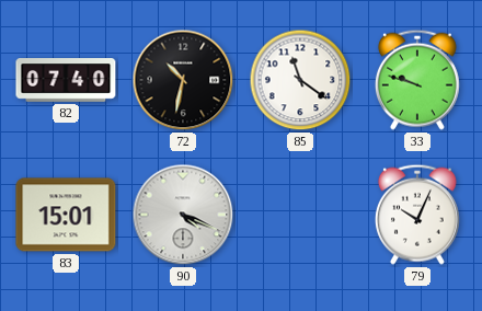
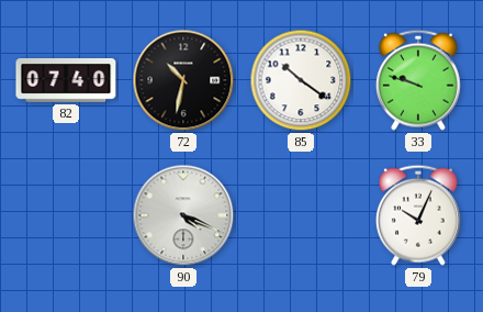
85: 11:21 -> 10:21 (301, 80)
83: 15:01 -> none (66, 215)
